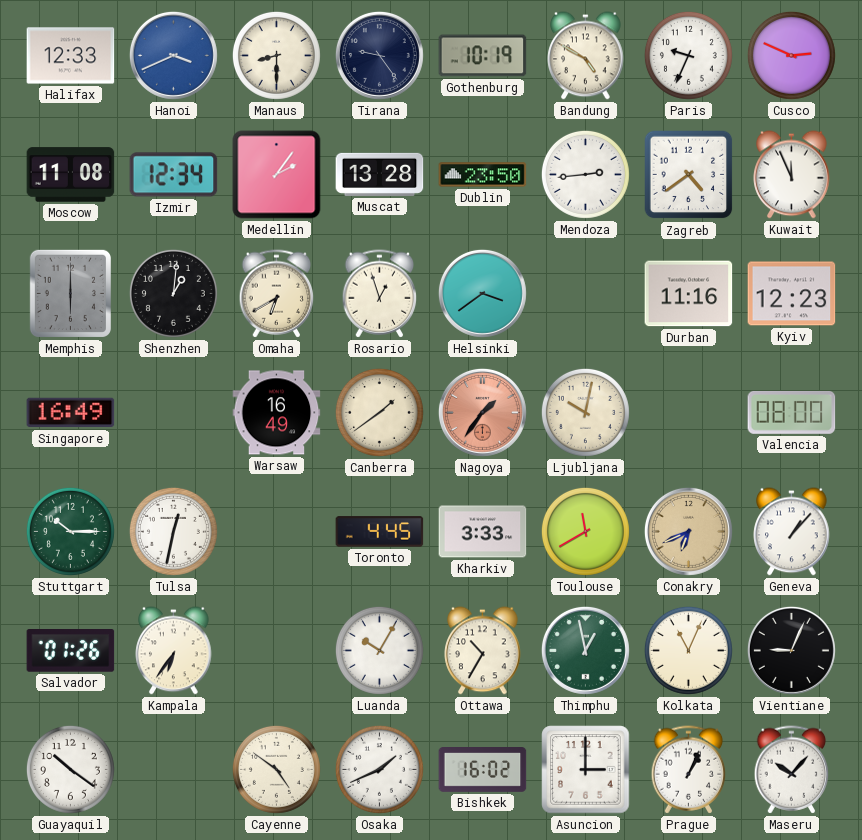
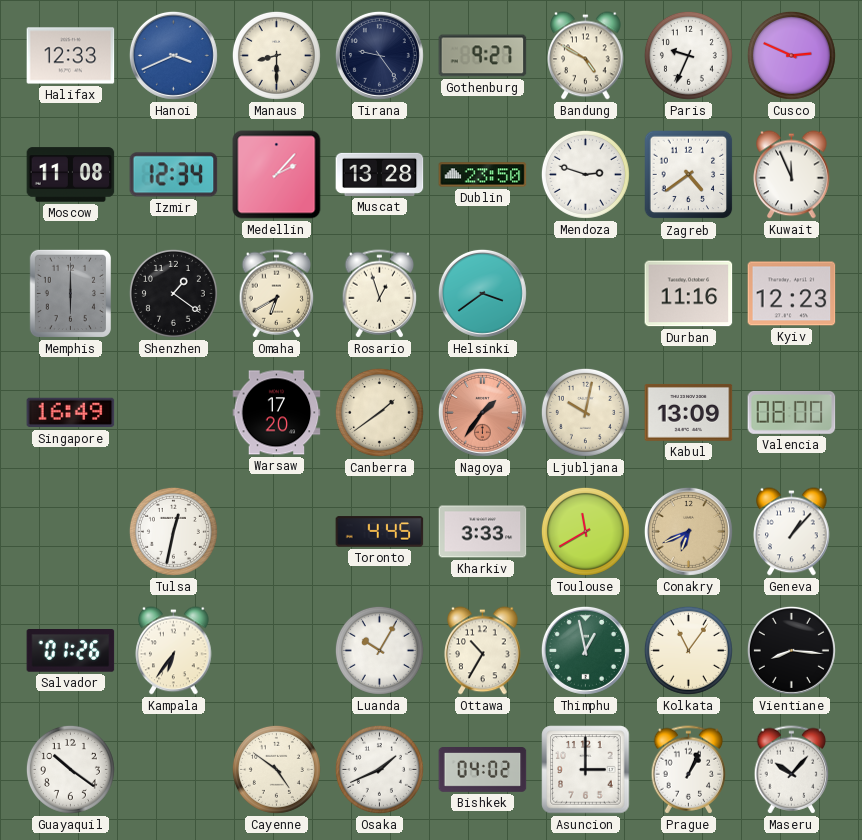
Gothenburg: 10:19 -> 9:27 (483, 56)
Medellin: 2:06 -> 2:07 (277, 175)
Mendoza: 2:44 -> 2:48 (585, 174)
Shenzhen: 1:01 -> 1:21 (173, 293)
Warsaw: 16:49 -> 17:20 (277, 413)
Kabul: none -> 13:09 (689, 412)
Stuttgart: 10:15 -> none (70, 531)
Kolkata: 11:04 -> 11:06 (688, 650)
Vientiane: 9:04 -> 8:16 (791, 650)
Bishkek: 16:02 -> 04:02 (483, 770)
